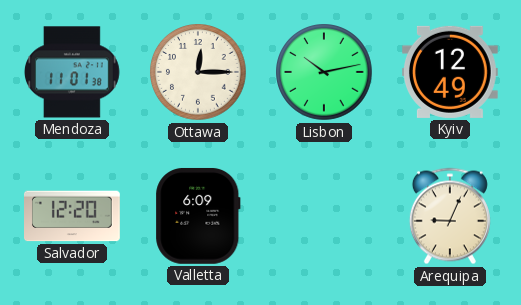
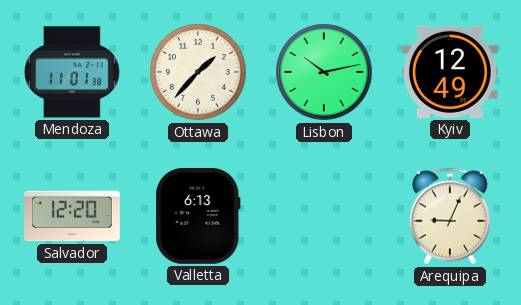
Ottawa: 12:15 -> 1:37 (199, 73)
Valletta: 6:09 -> 6:13 (198, 216)
